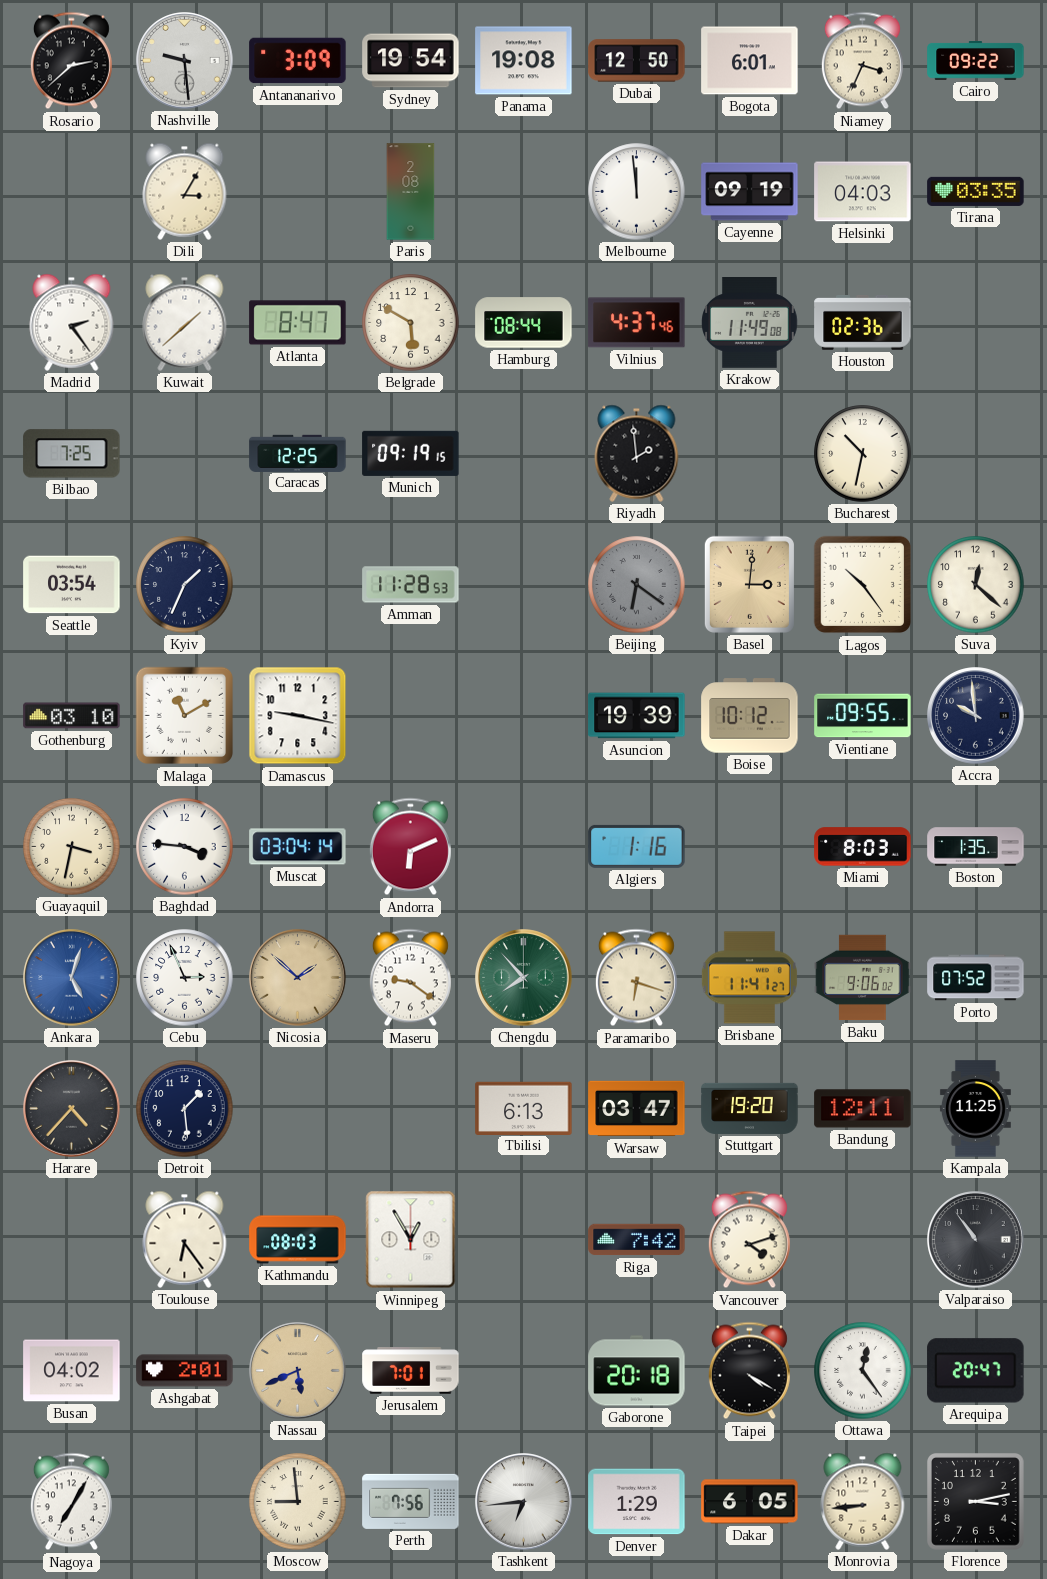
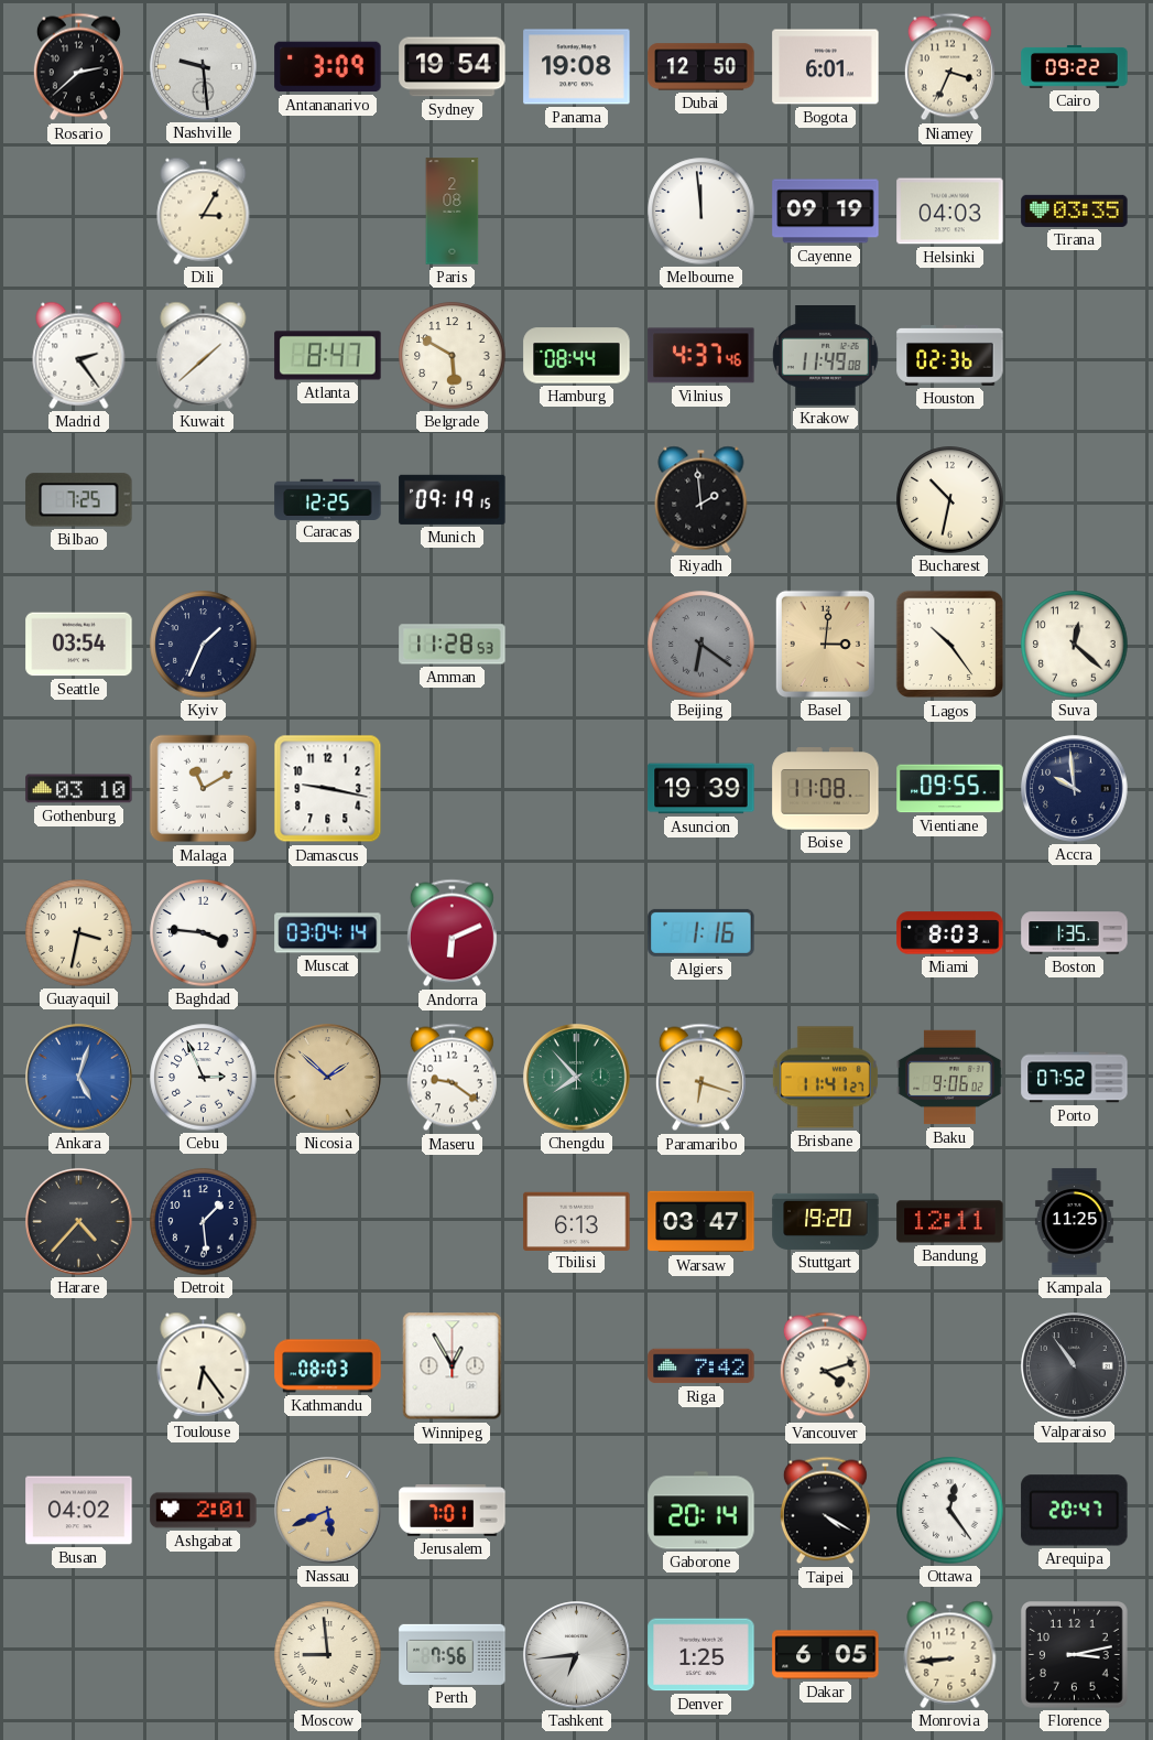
Boise: 10:12 -> 11:08 (826, 789)
Gaborone: 20:18 -> 20:14 (701, 1511)
Nagoya: 7:05 -> none (71, 1502)
Denver: 1:29 -> 1:25 (701, 1655)
